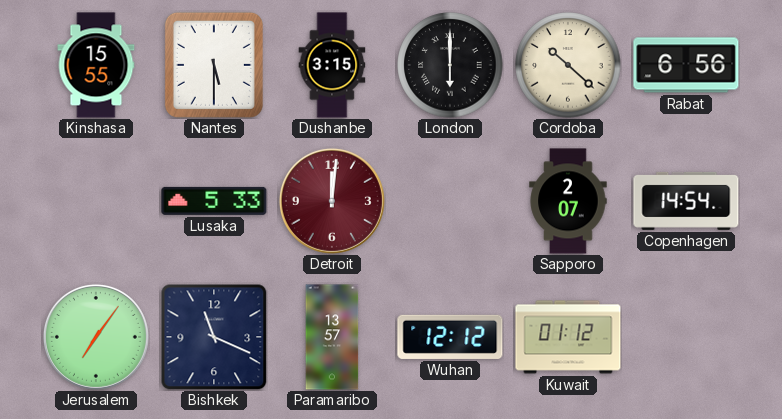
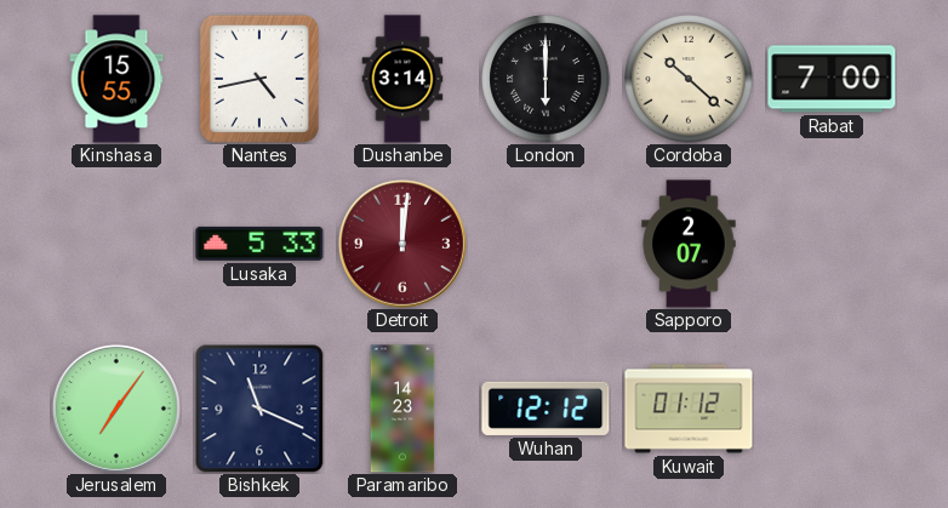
Nantes: 5:30 -> 4:43 (259, 79)
Dushanbe: 3:15 -> 3:14 (402, 79)
Rabat: 6:56 -> 7:00 (832, 79)
Copenhagen: 14:54 -> none (686, 201)
Paramaribo: 13:57 -> 14:23 (402, 409)
